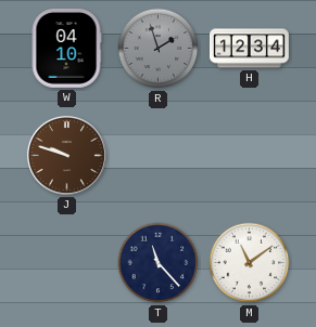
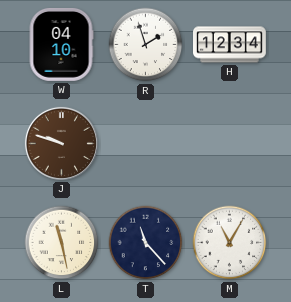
R dial: grey -> white (146, 45)
L: none -> 11:28 (62, 243)
M: 11:09 -> 11:05 (230, 243)
